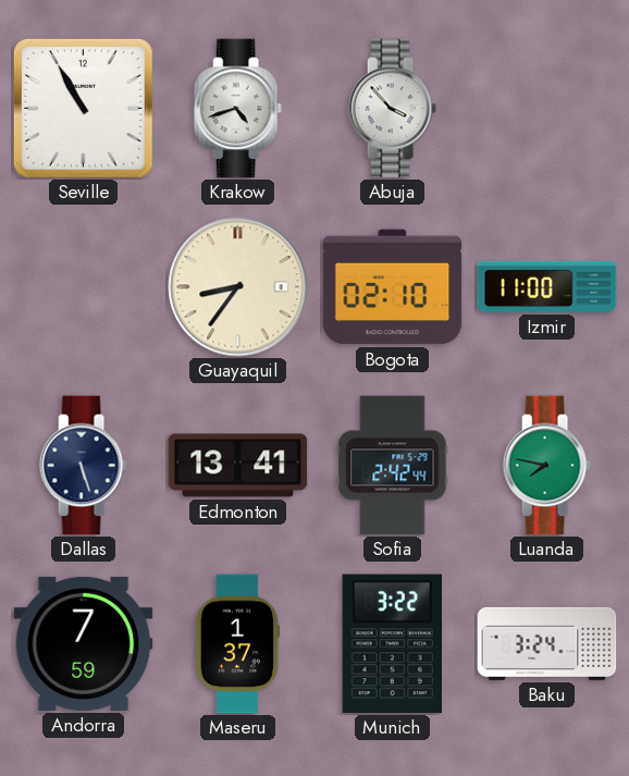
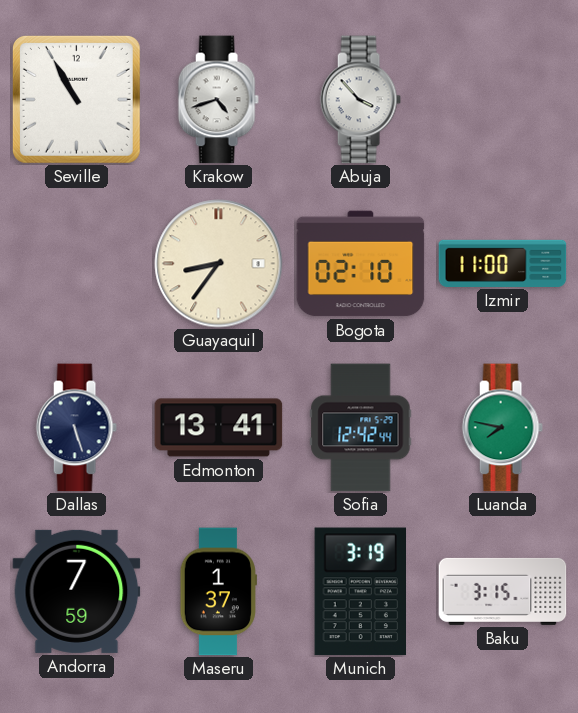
Sofia: 2:42 -> 12:42 (361, 428)
Munich: 3:22 -> 3:19 (361, 592)
Baku: 3:24 -> 3:15 (503, 591)
